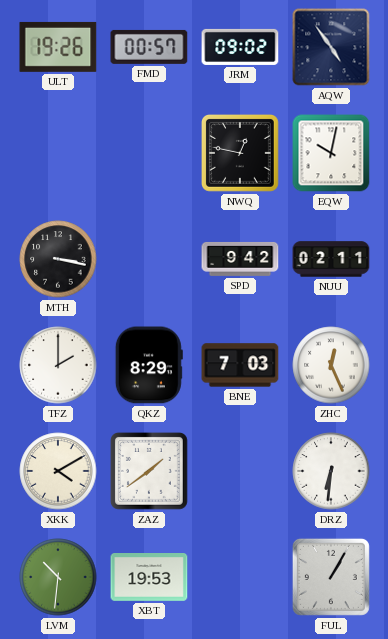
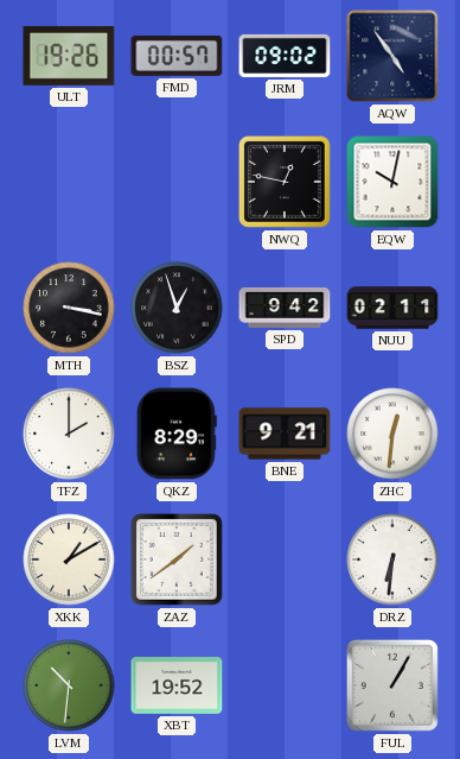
BSZ: none -> 12:57 (177, 308)
BNE: 7:03 -> 9:21 (285, 434)
ZHC: 12:26 -> 12:31 (392, 434)
XKK: 4:10 -> 1:10 (69, 559)
XBT: 19:53 -> 19:52 (177, 687)
